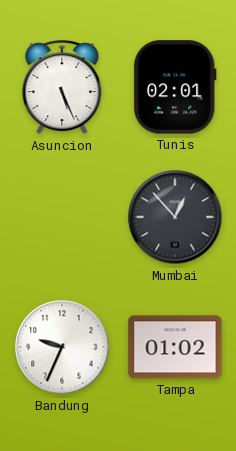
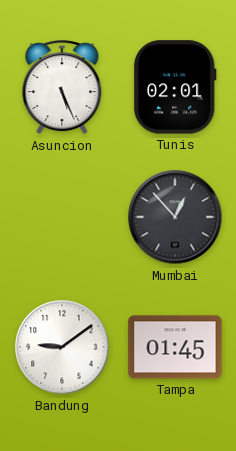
Bandung: 9:34 -> 9:09 (62, 347)
Tampa: 01:02 -> 01:45 (175, 347)
